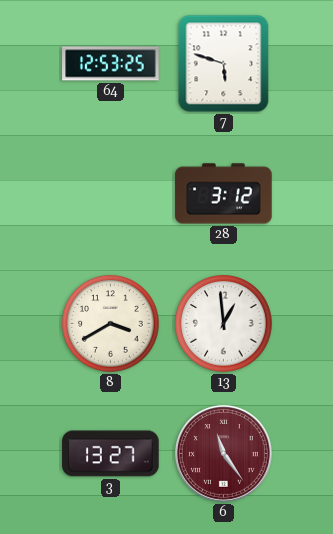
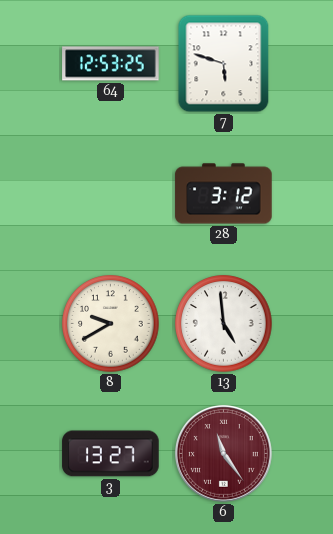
8: 3:40 -> 9:40 (111, 324)
13: 12:59 -> 4:59 (224, 324)
